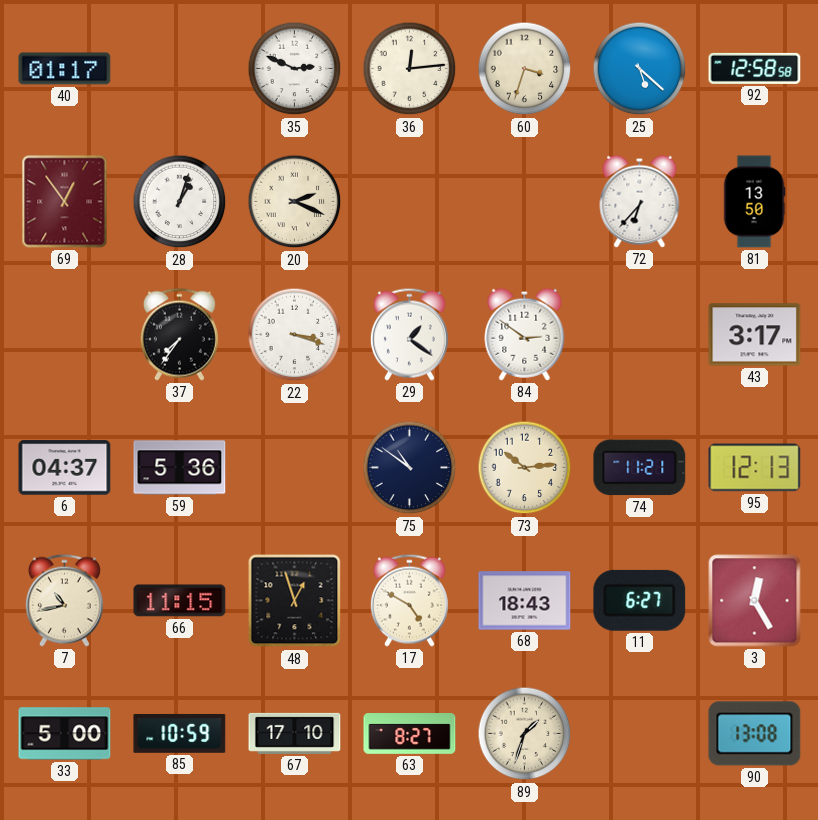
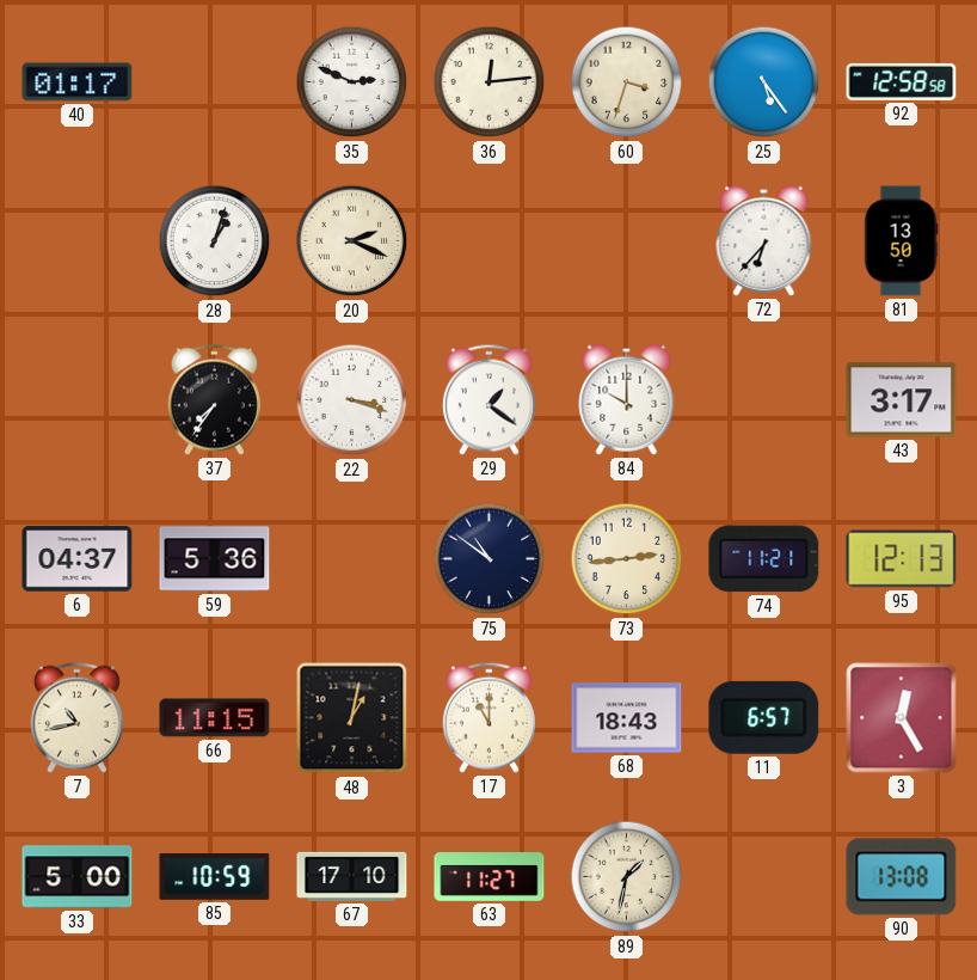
25: 5:22 -> 5:24 (764, 82)
69: 12:54 -> none (65, 202)
84: 2:51 -> 10:00 (627, 399)
73: 10:14 -> 2:44 (627, 559)
48: 12:57 -> 1:02 (352, 718)
17: 4:50 -> 11:00 (489, 717)
11: 6:27 -> 6:57 (764, 717)
63: 8:27 -> 11:27 (490, 877)
89: 1:33 -> 1:32 (627, 877)
